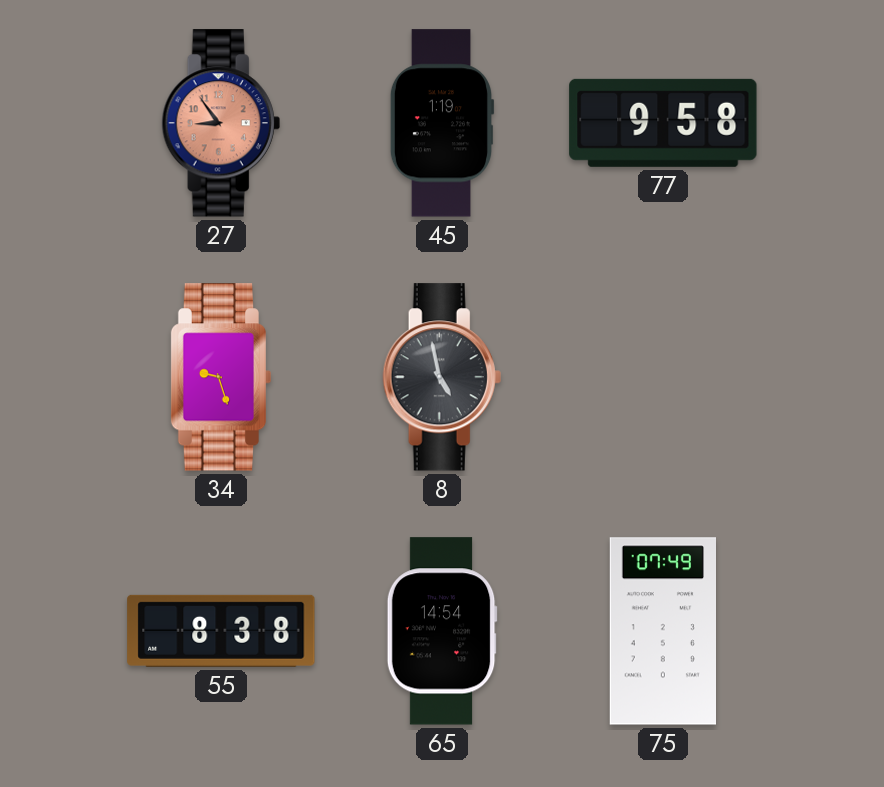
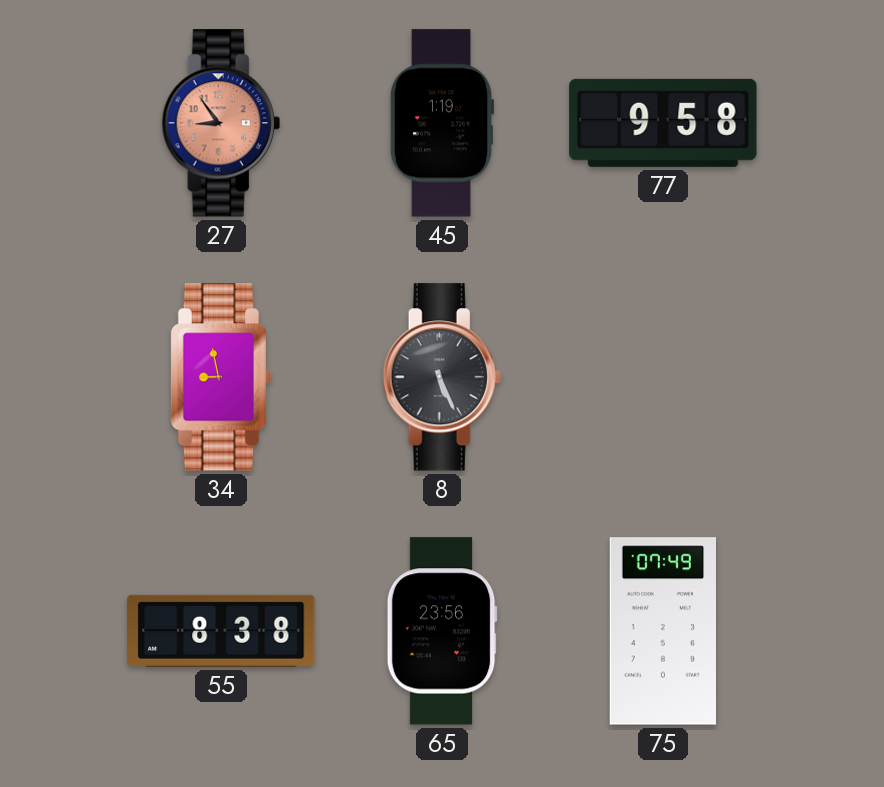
34: 9:27 -> 8:58 (221, 377)
8: 4:58 -> 5:26 (442, 377)
65: 14:54 -> 23:56 (442, 631)
